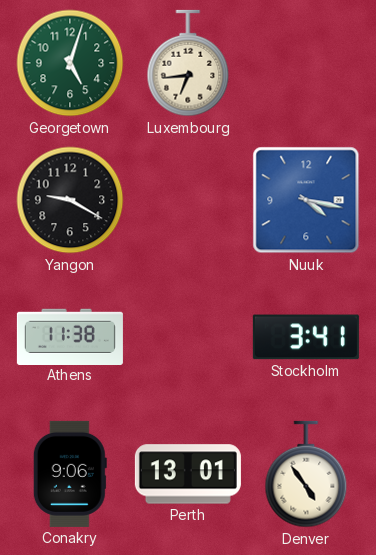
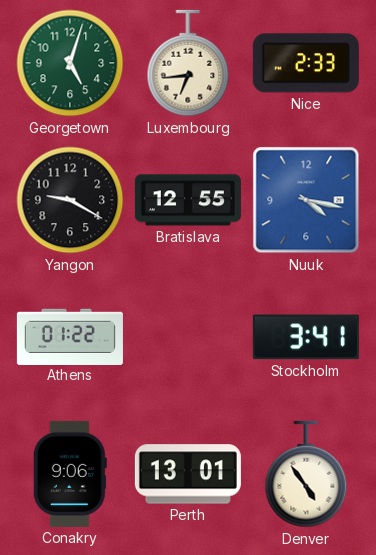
Nice: none -> 2:33 (306, 63)
Bratislava: none -> 12:55 (188, 200)
Athens: 11:38 -> 01:22 (70, 336)
